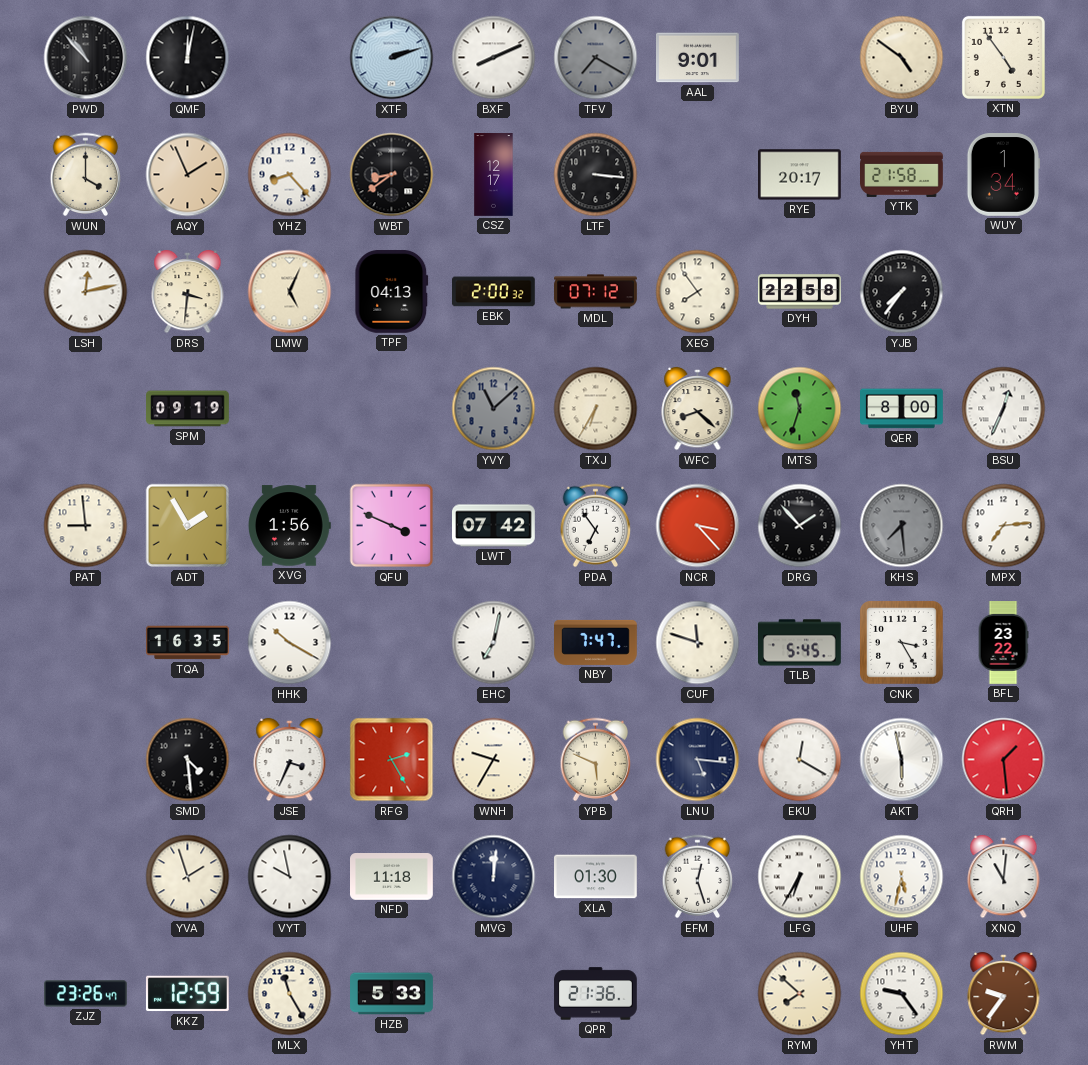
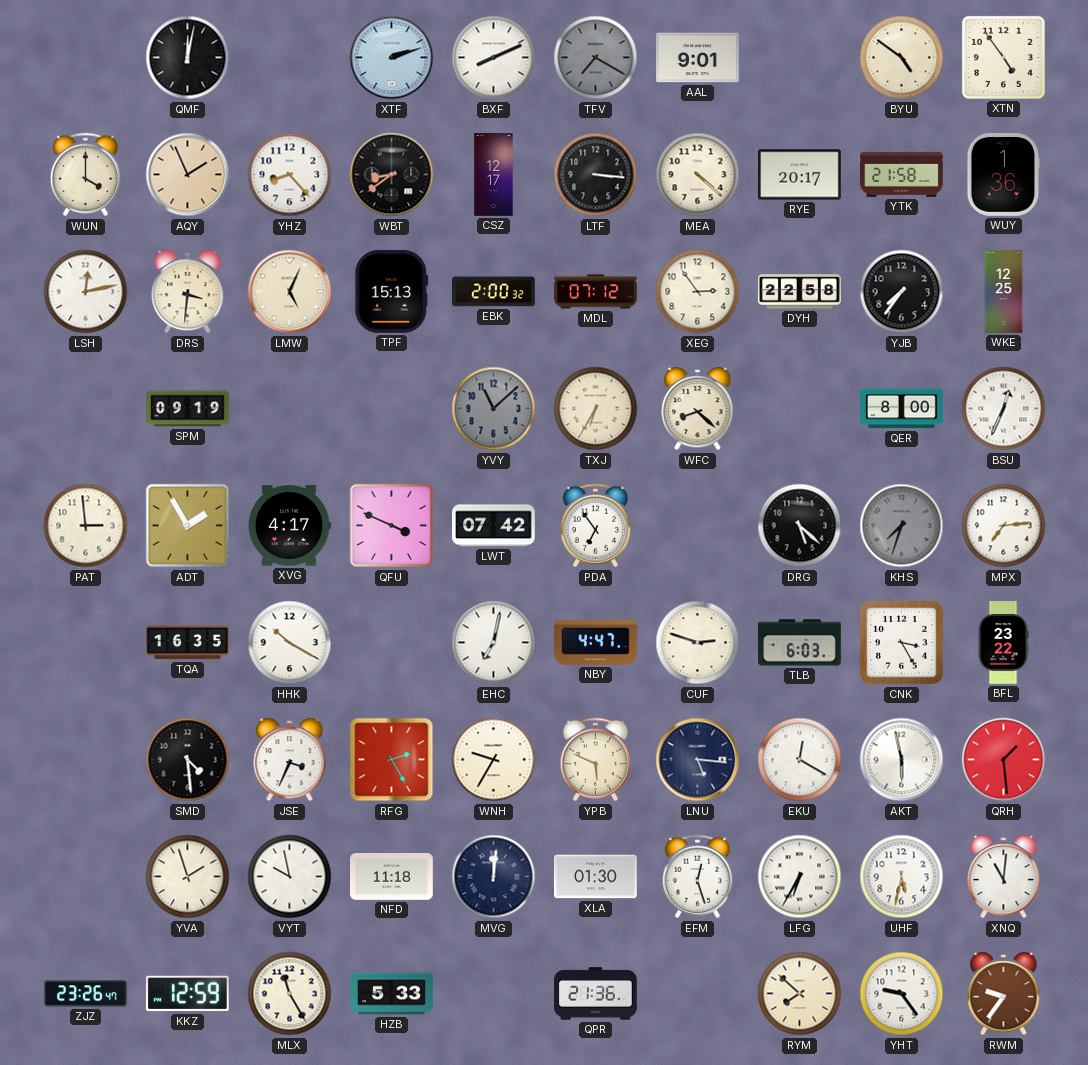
PWD: 10:53 -> none (86, 58)
MEA: none -> 4:22 (698, 175)
WUY: 1:34 -> 1:36 (1003, 175)
TPF: 04:13 -> 15:13 (392, 291)
XEG: 7:54 -> 2:54 (698, 292)
WKE: none -> 12:25 (1004, 292)
MTS: 11:33 -> none (800, 409)
PAT: 8:59 -> 2:59 (86, 526)
XVG: 1:56 -> 4:17 (289, 526)
NCR: 3:23 -> none (698, 526)
DRG: 1:53 -> 5:22 (800, 526)
KHS: 7:29 -> 7:33 (902, 526)
NBY: 7:47 -> 4:47 (596, 642)
CUF: 11:48 -> 2:48 (698, 643)
TLB: 5:45 -> 6:03 (800, 643)
